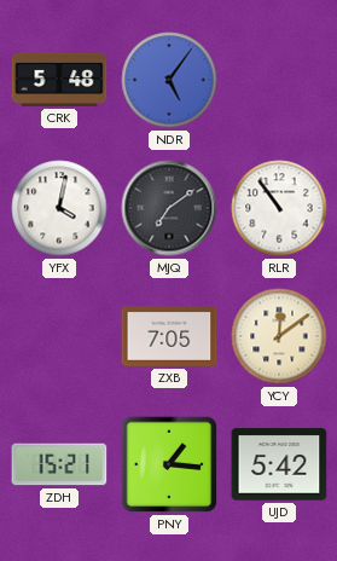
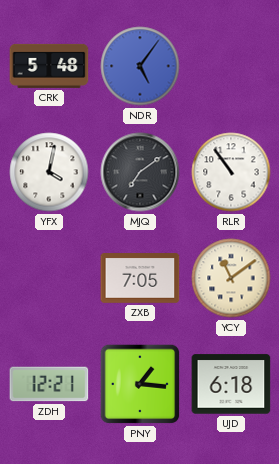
YCY: 12:09 -> 11:09 (231, 278)
ZDH: 15:21 -> 12:21 (49, 384)
UJD: 5:42 -> 6:18 (231, 384)
